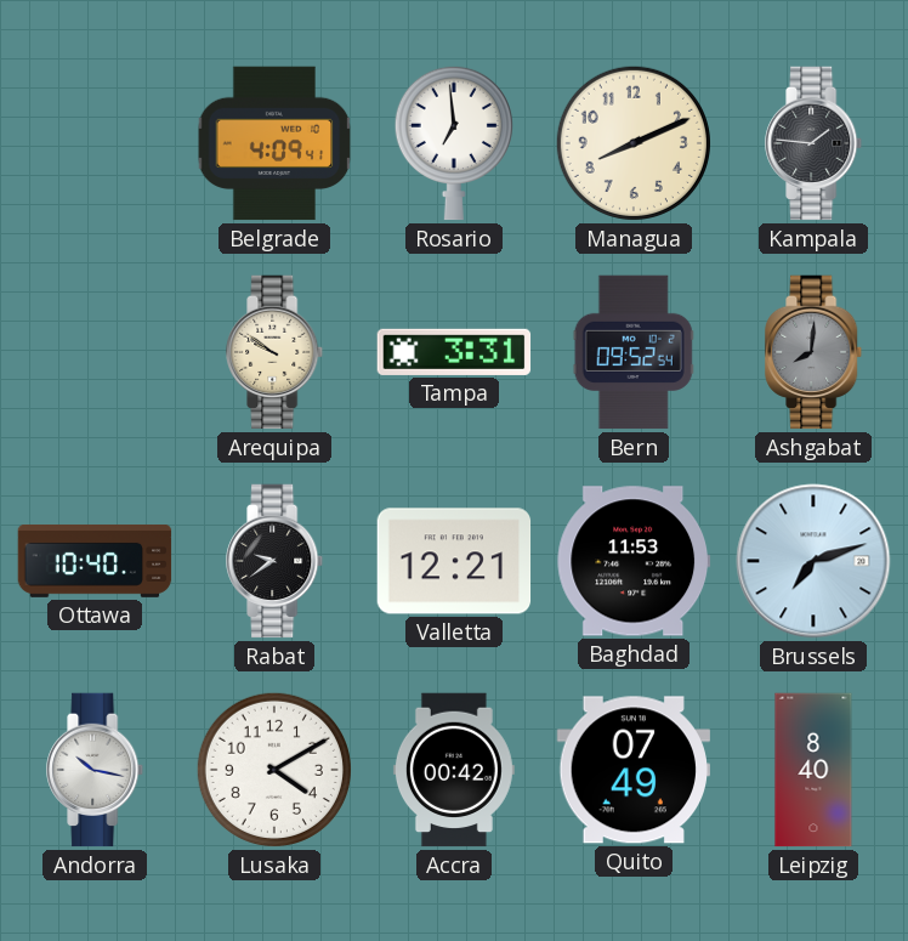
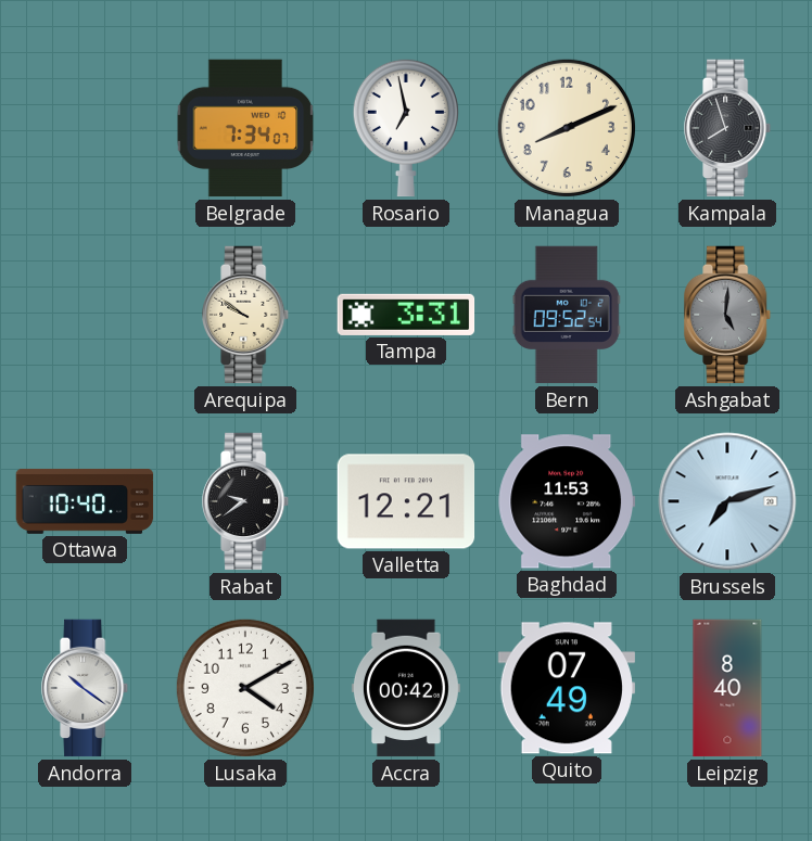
Belgrade: 4:09 -> 7:34 (245, 128)
Rosario: 6:59 -> 6:58 (406, 128)
Kampala: 1:46 -> 7:57 (728, 128)
Ashgabat: 8:01 -> 5:01 (728, 315)
Andorra: 10:17 -> 10:21 (86, 688)
